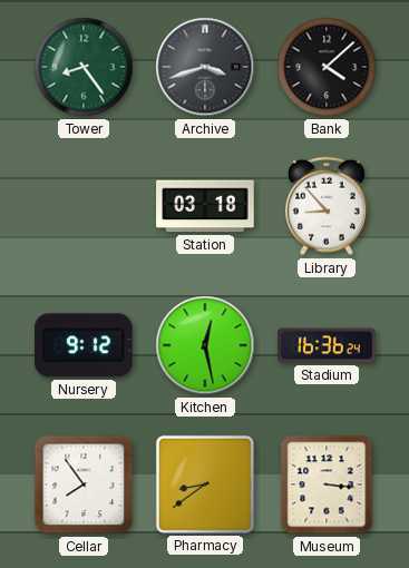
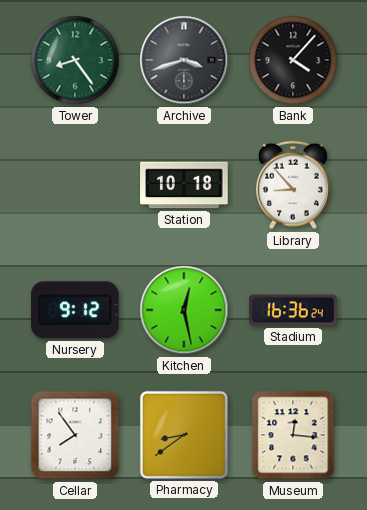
Bank: 4:08 -> 4:07 (293, 60)
Station: 03:18 -> 10:18 (184, 185)
Museum: 3:16 -> 12:16 (293, 435)
